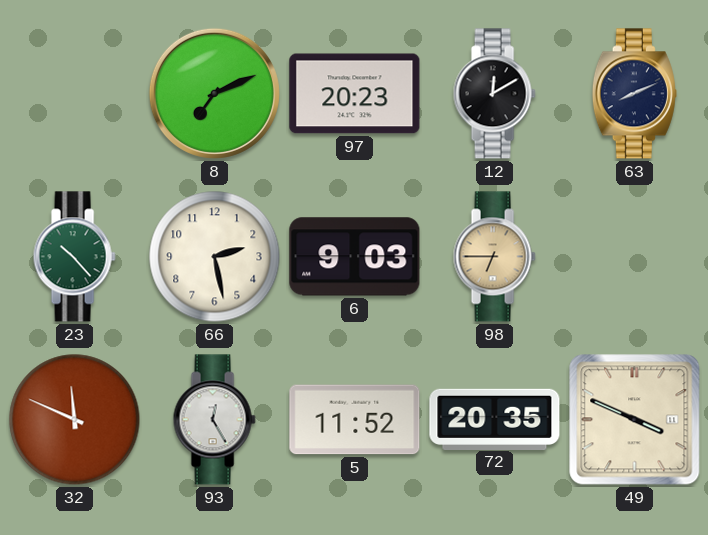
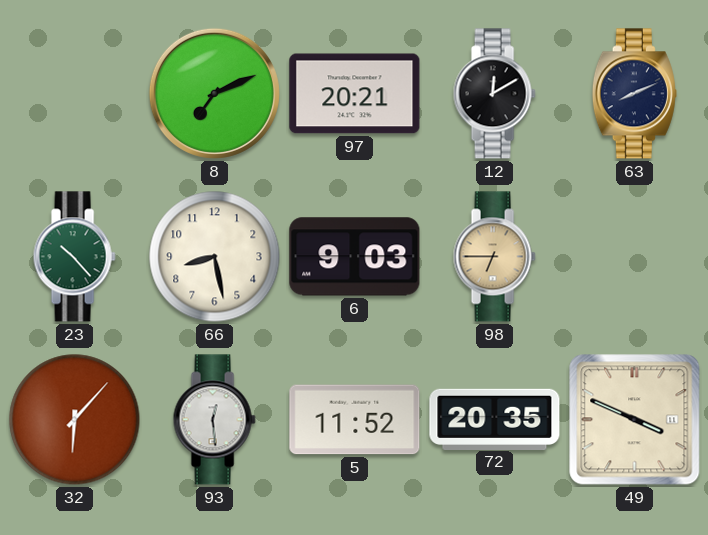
97: 20:23 -> 20:21 (355, 94)
66: 2:28 -> 8:28 (215, 257)
32: 11:49 -> 6:07 (75, 420)
93: 12:25 -> 12:29 (214, 420)
